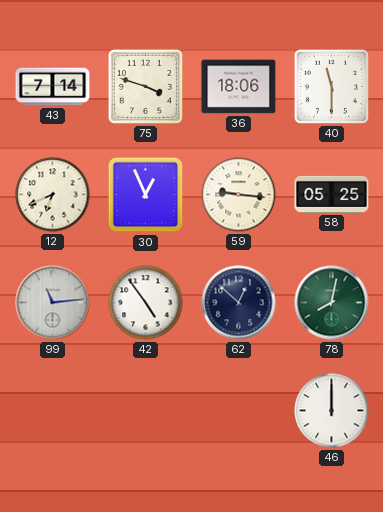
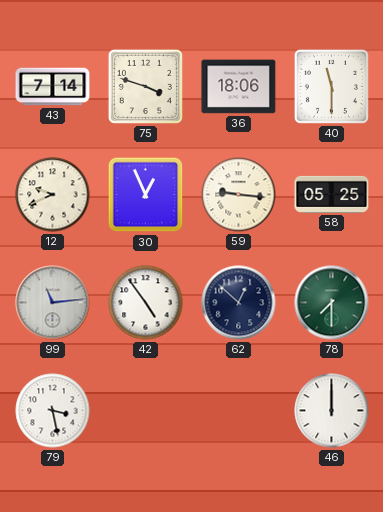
12: 6:41 -> 9:41 (53, 195)
78: 8:02 -> 7:30 (332, 303)
79: none -> 3:28 (53, 411)
